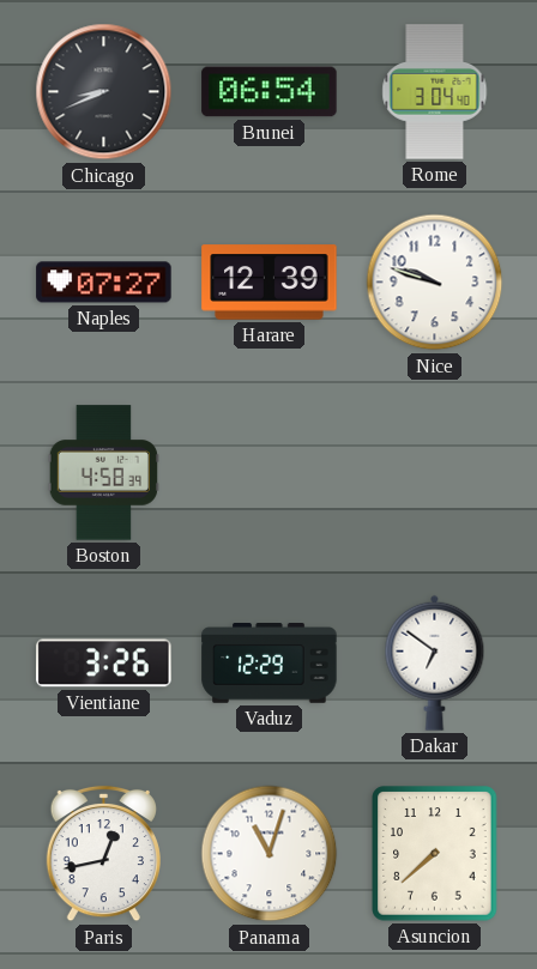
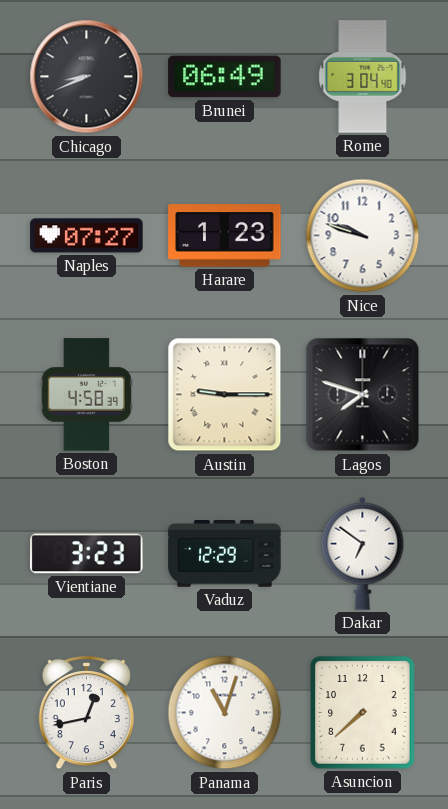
Brunei: 06:54 -> 06:49 (225, 77)
Harare: 12:39 -> 1:23 (225, 236)
Austin: none -> 9:15 (225, 395)
Lagos: none -> 7:48 (363, 395)
Vientiane: 3:26 -> 3:23 (87, 554)
